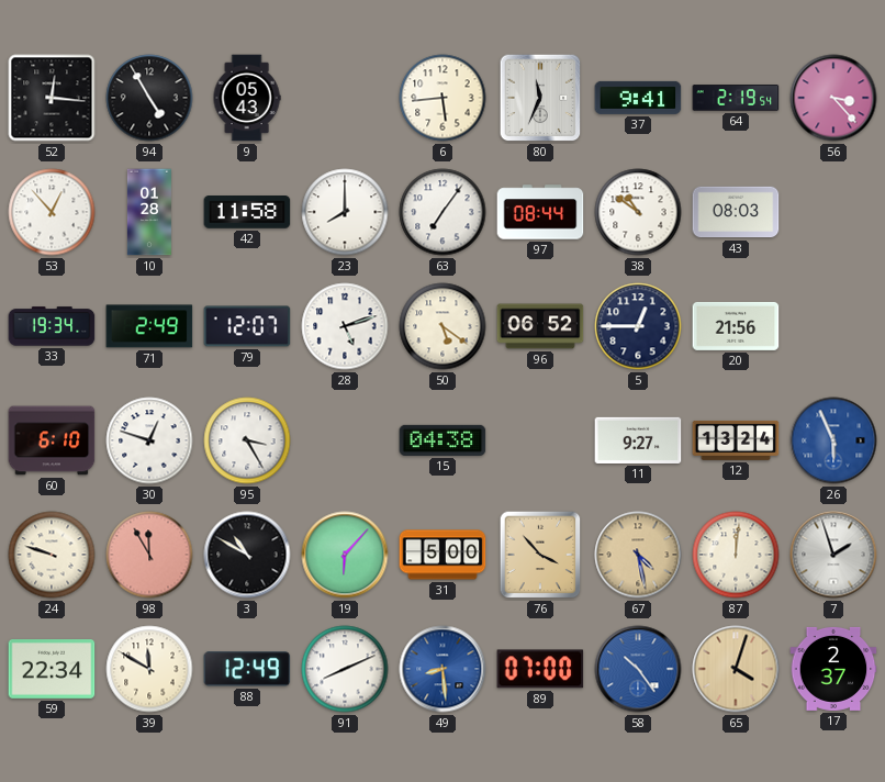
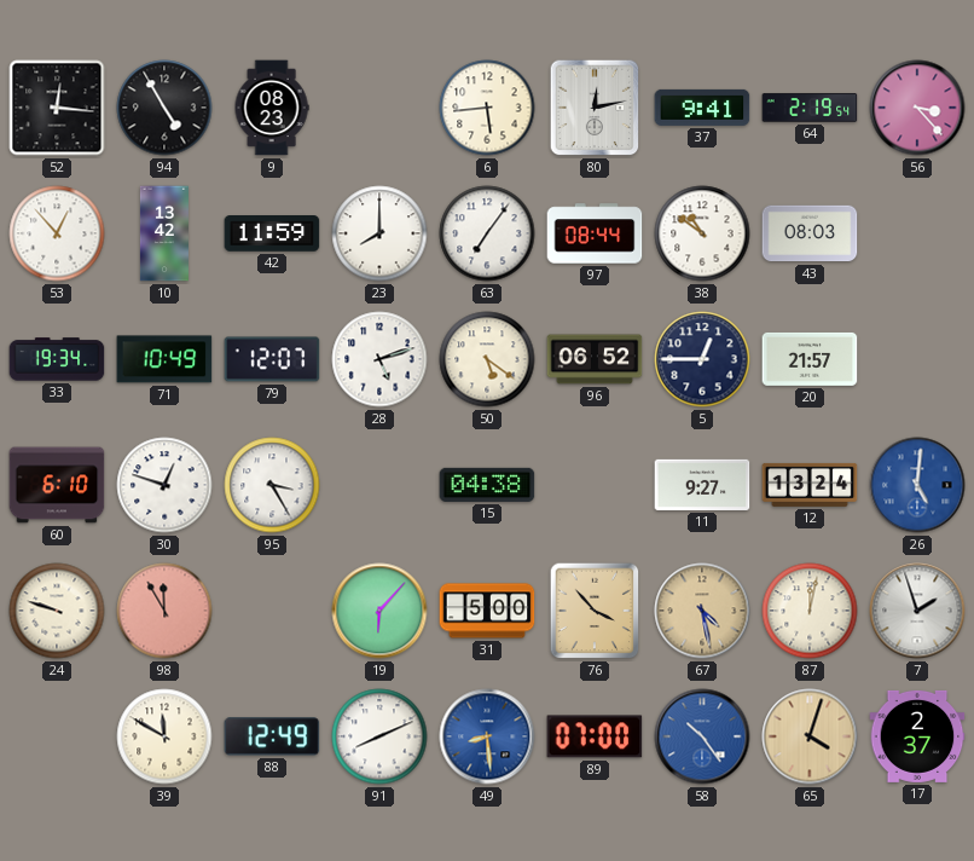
9: 05:43 -> 08:23 (272, 108)
80: 11:34 -> 12:13 (595, 108)
10: 01:28 -> 13:42 (164, 233)
42: 11:58 -> 11:59 (272, 235)
71: 2:49 -> 10:49 (164, 359)
20: 21:56 -> 21:57 (810, 359)
26: 5:56 -> 5:01 (917, 485)
3: 10:50 -> none (247, 555)
87: 12:01 -> 12:02 (810, 611)
59: 22:34 -> none (52, 670)
